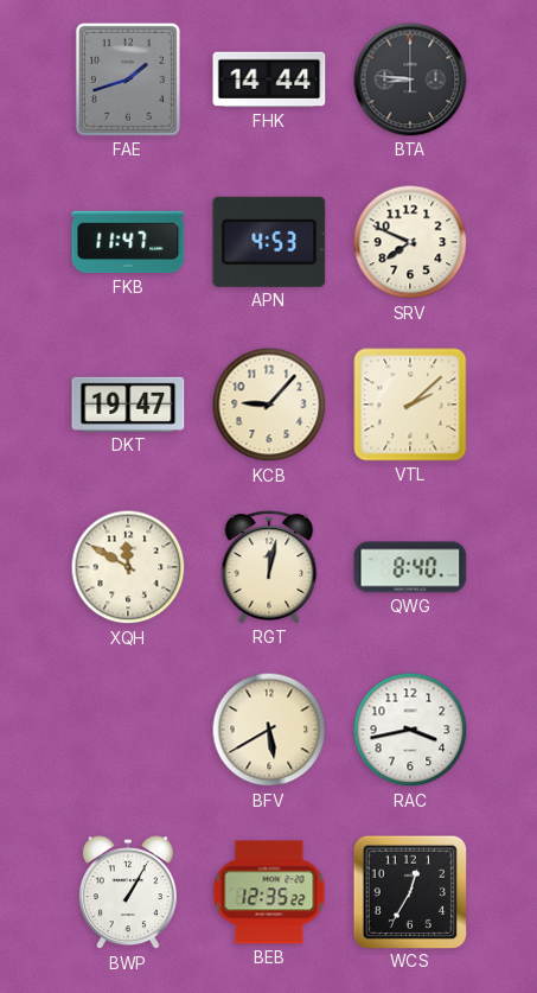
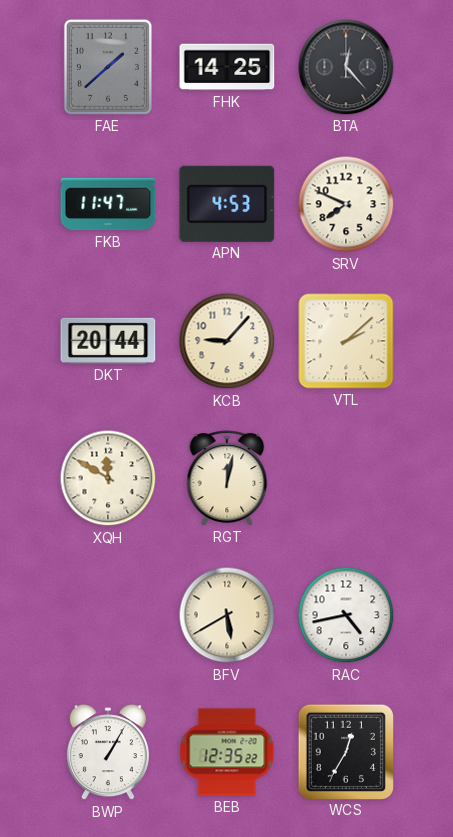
FAE: 1:42 -> 1:38 (108, 67)
FHK: 14:44 -> 14:25 (227, 67)
BTA: 8:46 -> 12:23 (346, 67)
DKT: 19:47 -> 20:44 (108, 341)
QWG: 8:40 -> none (410, 567)
RAC: 3:43 -> 4:43 (346, 615)
